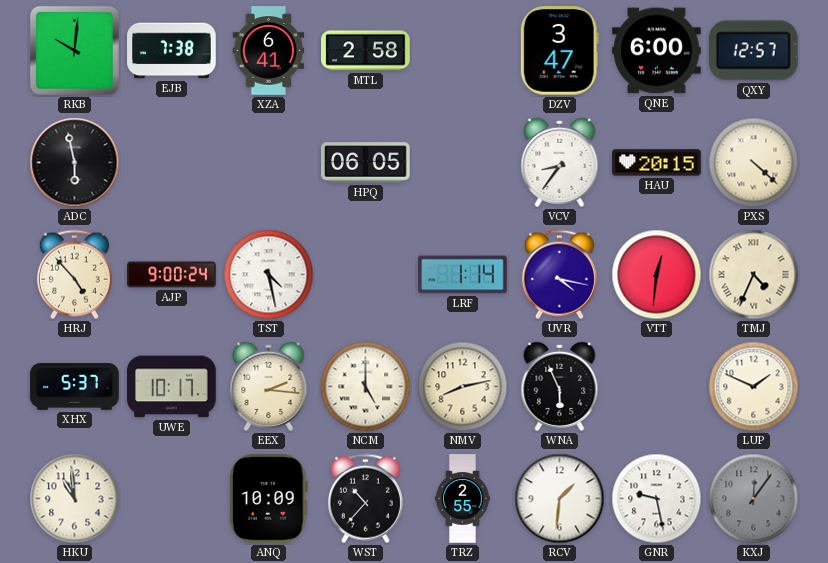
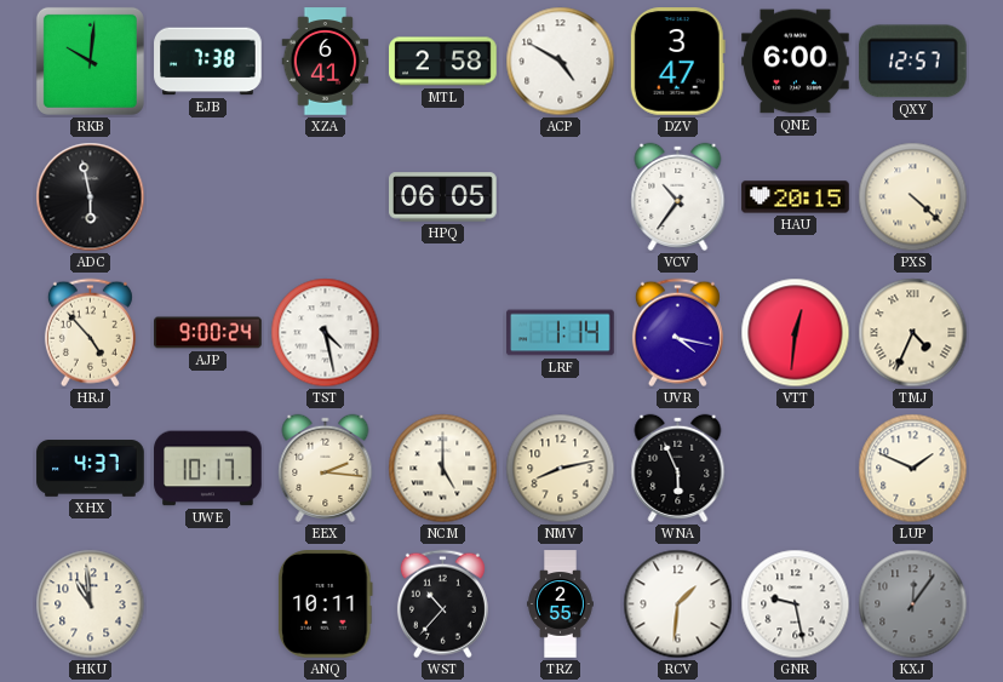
ACP: none -> 4:50 (561, 62)
VCV: 8:36 -> 10:36 (678, 196)
XHX: 5:37 -> 4:37 (91, 469)
ANQ: 10:09 -> 10:11 (325, 604)
